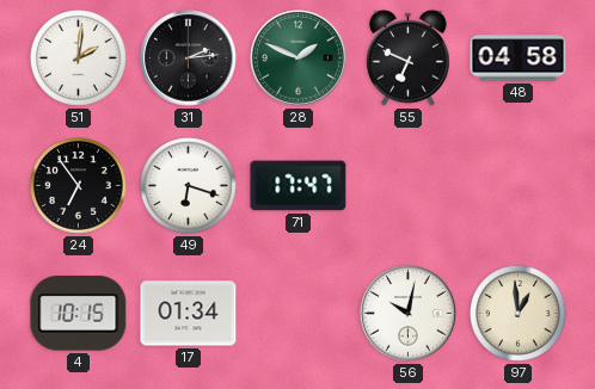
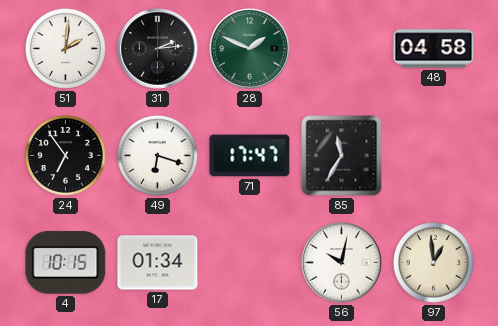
55: 6:49 -> none (409, 57)
85: none -> 11:35 (342, 156)
